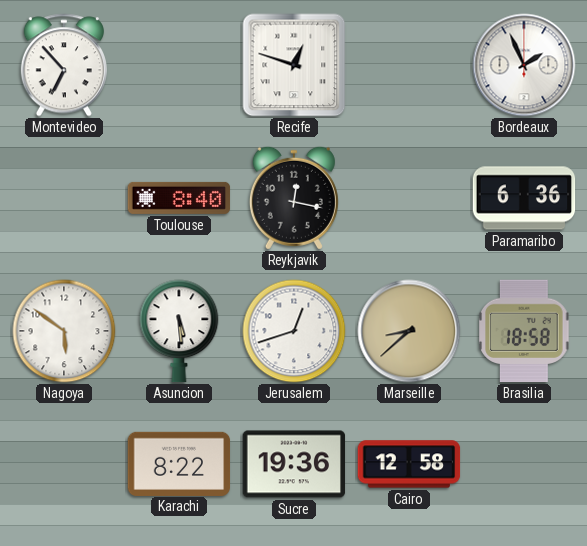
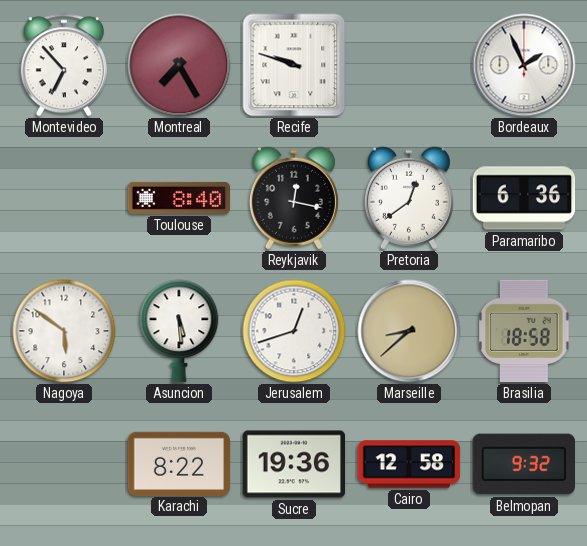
Montreal: none -> 7:25 (179, 65)
Recife: 12:48 -> 9:48 (294, 65)
Pretoria: none -> 12:39 (409, 198)
Belmopan: none -> 9:32 (523, 464)
